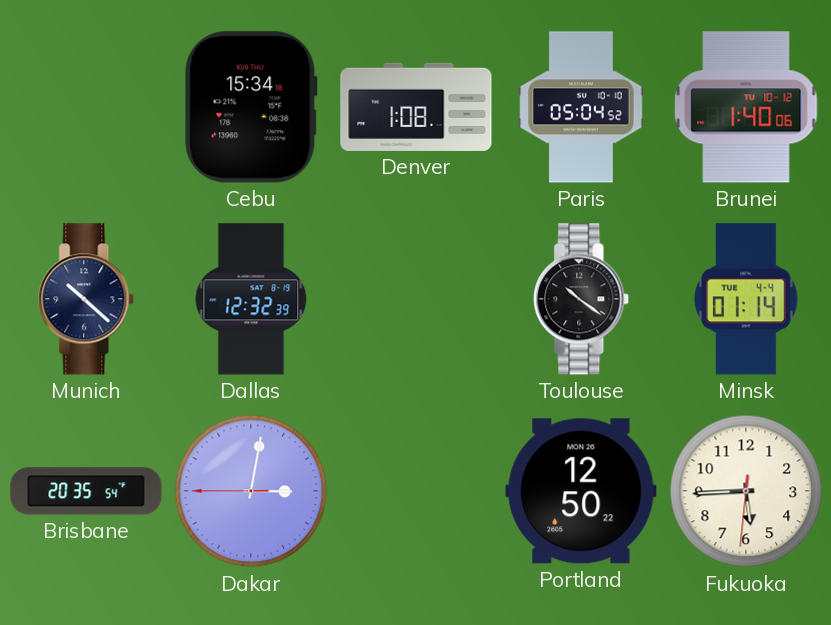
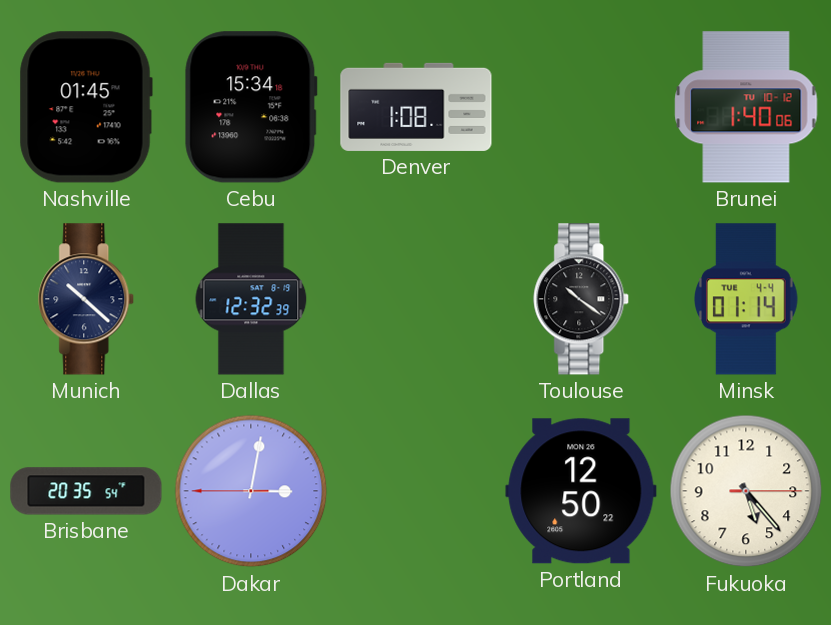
Nashville: none -> 01:45 (86, 107)
Paris: 05:04 -> none (581, 107)
Fukuoka: 5:44 -> 5:23 (746, 491)
